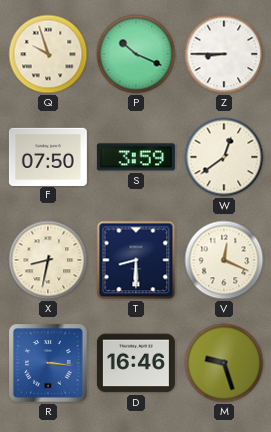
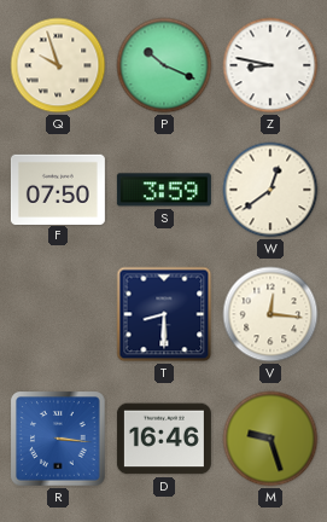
Z: 8:45 -> 8:47 (270, 65)
X: 8:32 -> none (48, 260)
V: 12:19 -> 12:16 (270, 314)
